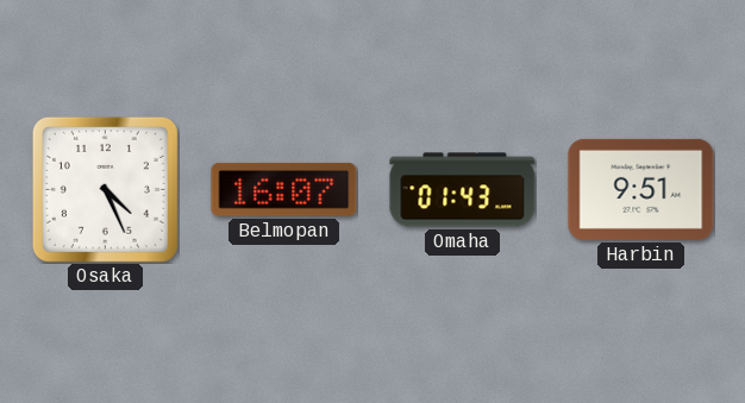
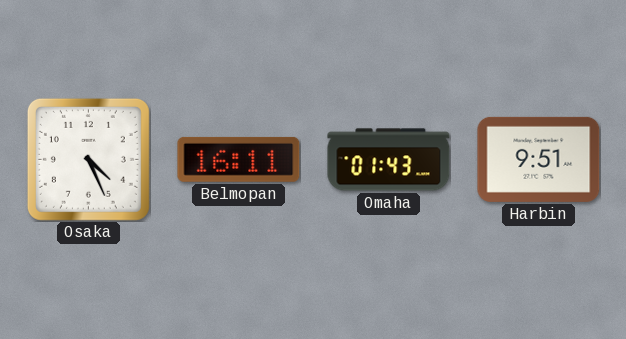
Belmopan: 16:07 -> 16:11 (239, 159)
